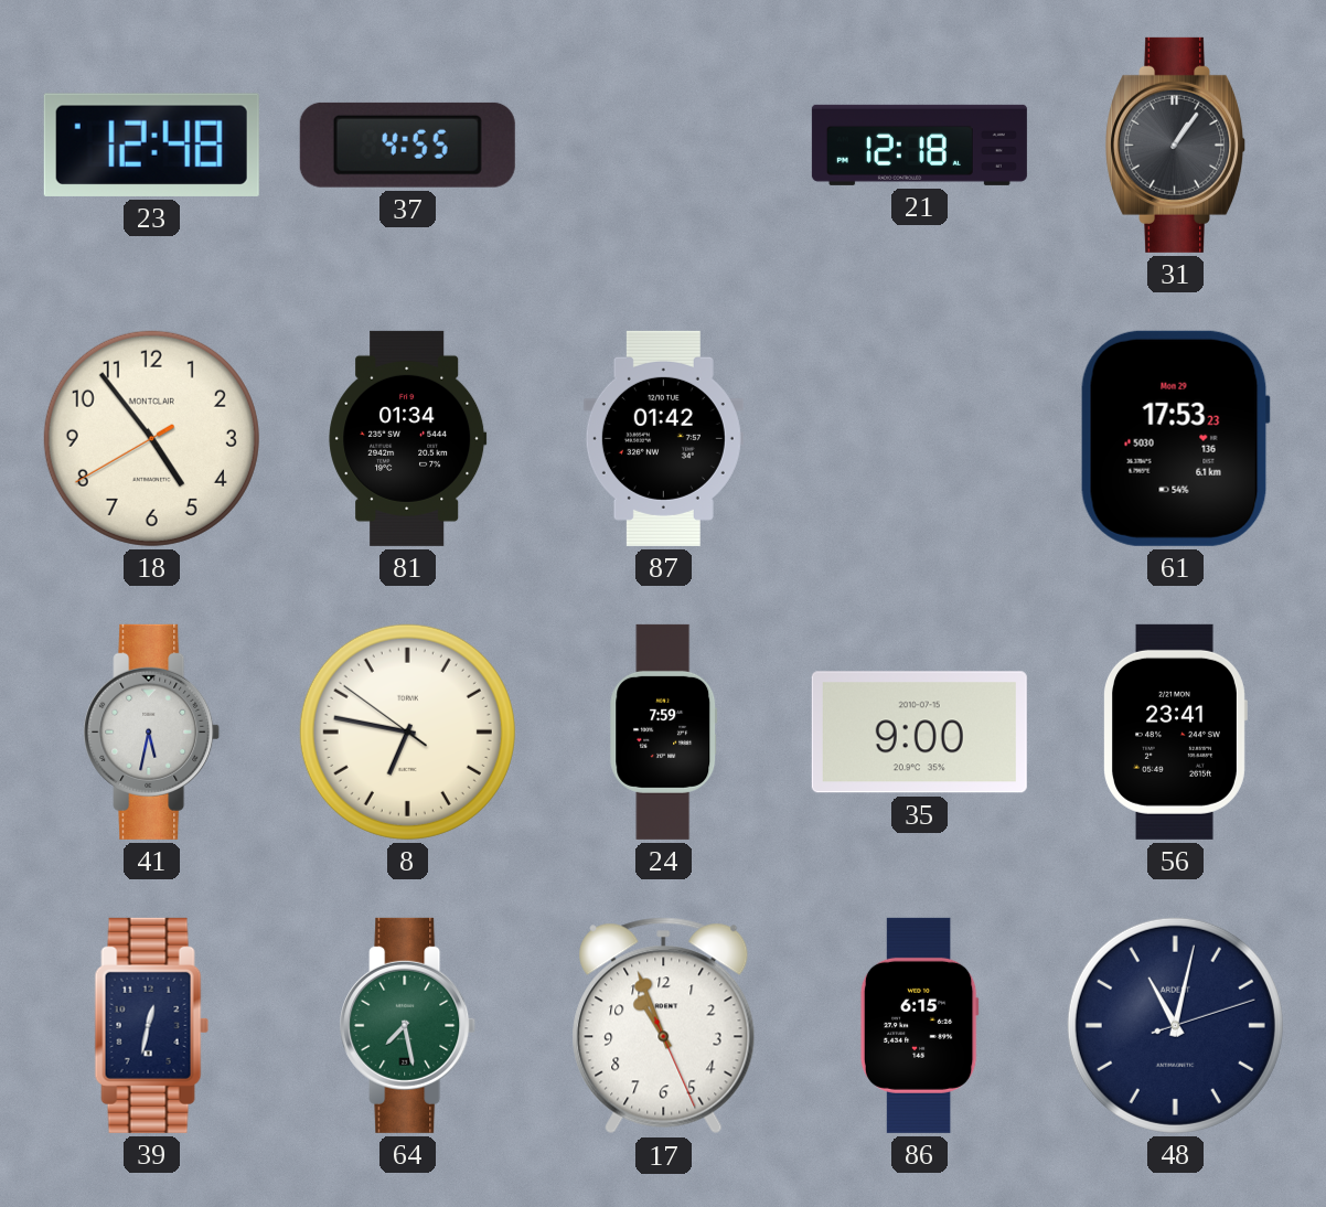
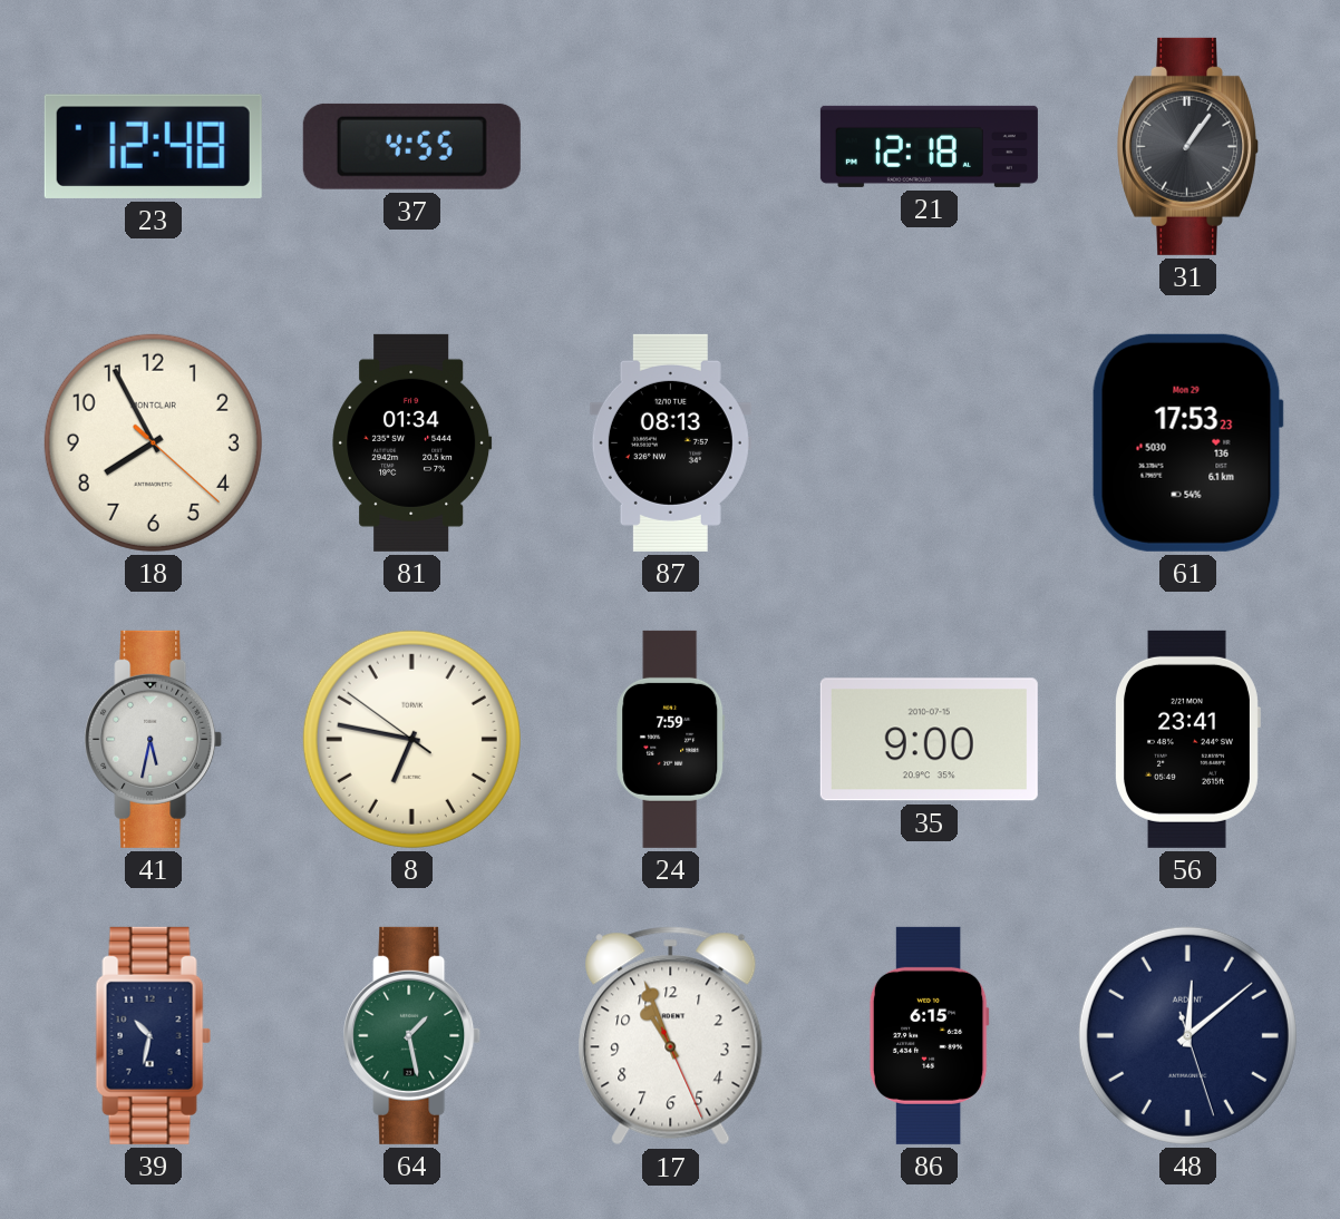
18: 4:53 -> 7:55 (153, 442)
87: 01:42 -> 08:13 (670, 442)
39: 12:32 -> 10:32 (153, 1035)
64: 7:28 -> 1:28 (412, 1035)
48: 11:02 -> 12:08 (1187, 1035)
